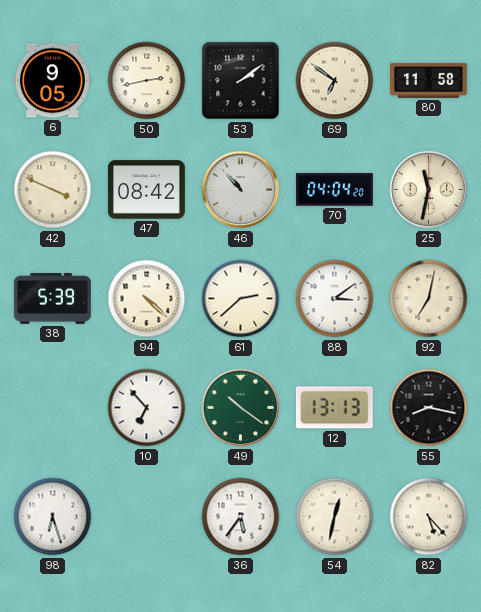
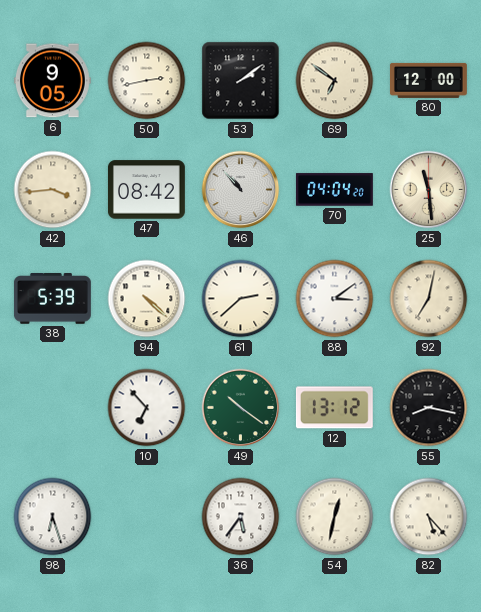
80: 11:58 -> 12:00 (429, 80)
42: 3:49 -> 3:44 (53, 190)
25: 11:32 -> 11:29 (429, 190)
12: 13:13 -> 13:12 (334, 408)
